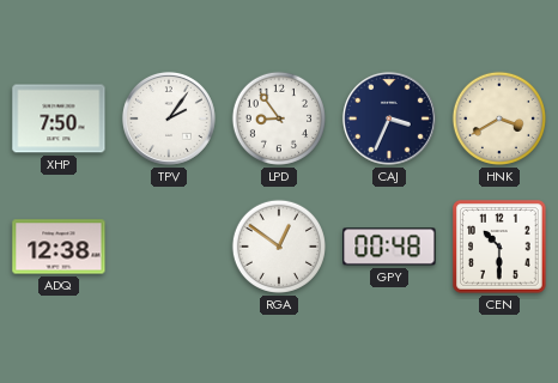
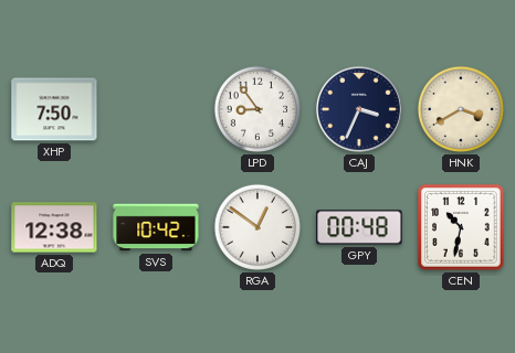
TPV: 2:06 -> none (169, 118)
SVS: none -> 10:42 (156, 227)
CEN: 10:30 -> 10:32 (461, 227)
